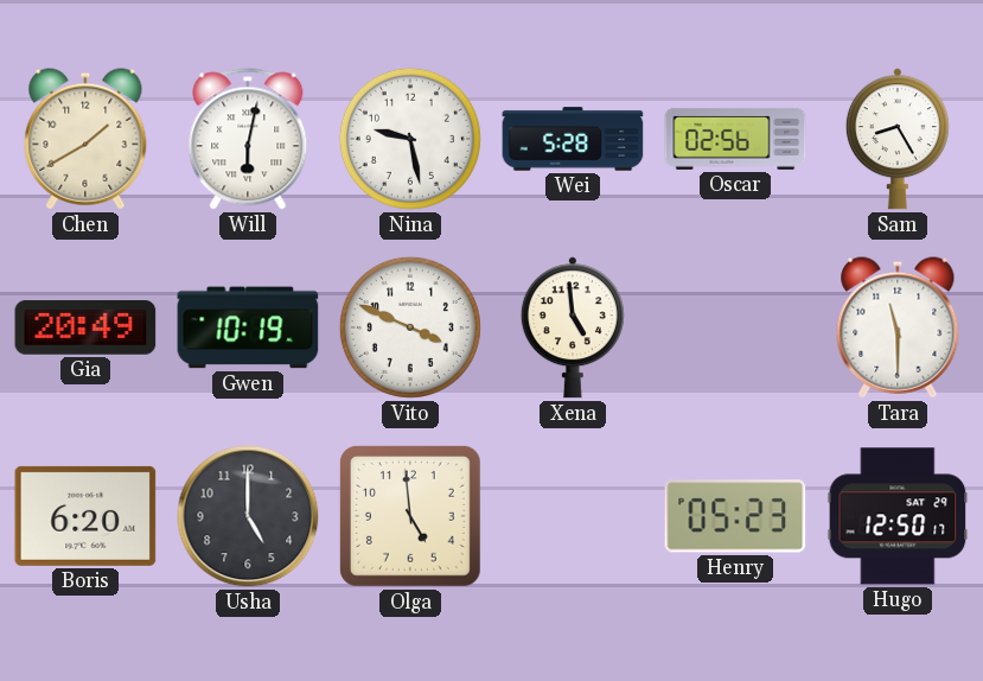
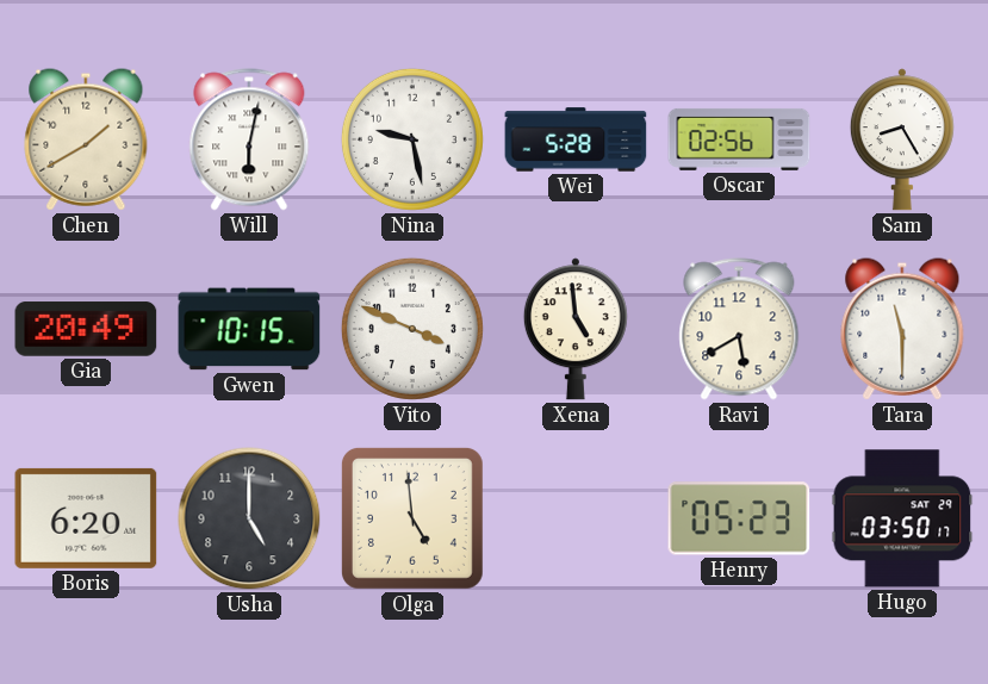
Gwen: 10:19 -> 10:15 (249, 329)
Ravi: none -> 5:40 (739, 329)
Hugo: 12:50 -> 03:50 (902, 518)
